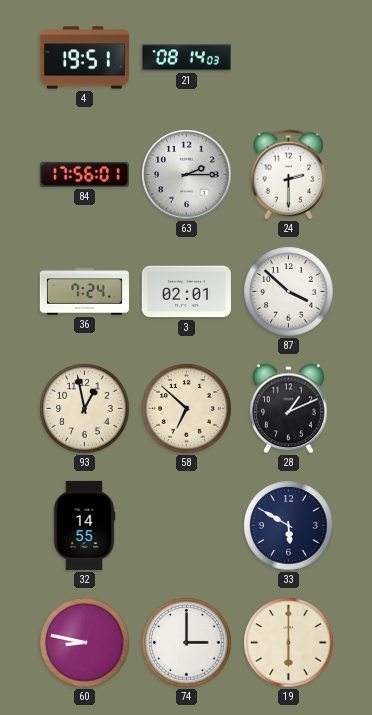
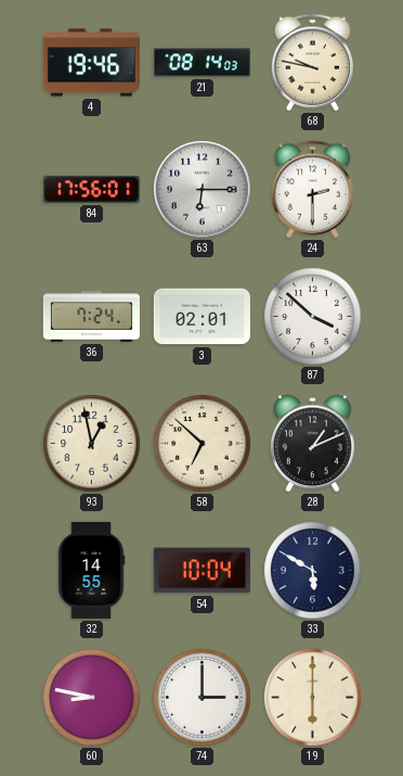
4: 19:51 -> 19:46 (91, 63)
68: none -> 9:47 (313, 63)
63: 2:15 -> 6:15 (203, 190)
54: none -> 10:04 (201, 571)
